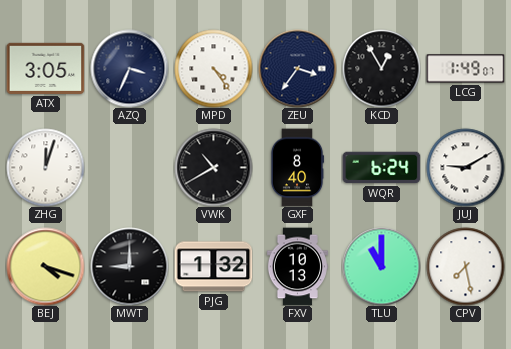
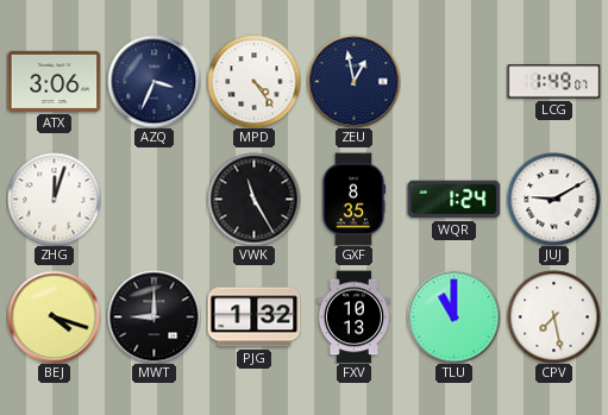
ATX: 3:05 -> 3:06 (54, 81)
ZEU: 3:36 -> 12:58 (353, 81)
KCD: 12:55 -> none (381, 68)
VWK: 10:40 -> 11:25 (253, 199)
GXF: 8:40 -> 8:35 (353, 199)
WQR: 6:24 -> 1:24 (453, 200)
